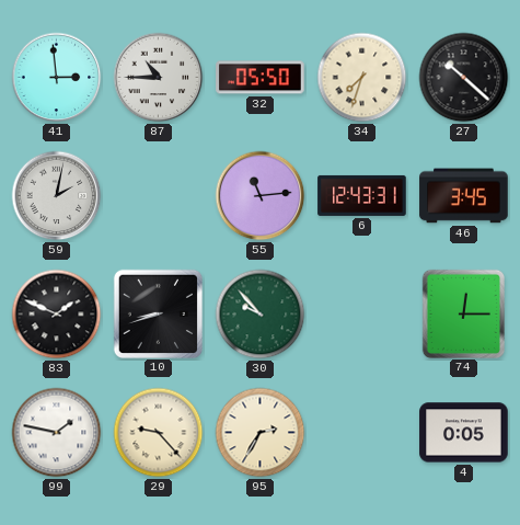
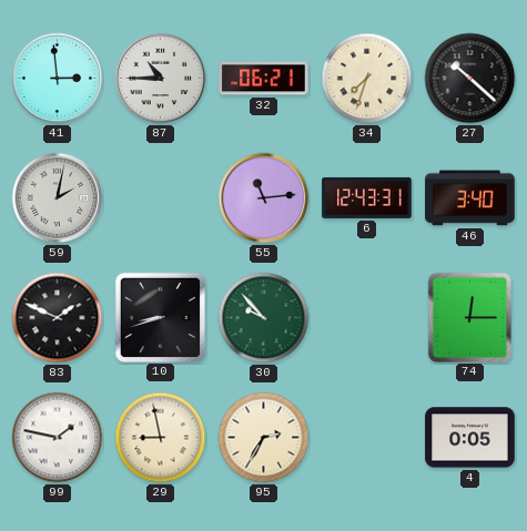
32: 05:50 -> 06:21 (264, 79)
46: 3:45 -> 3:40 (470, 198)
29: 9:23 -> 8:58 (161, 438)
